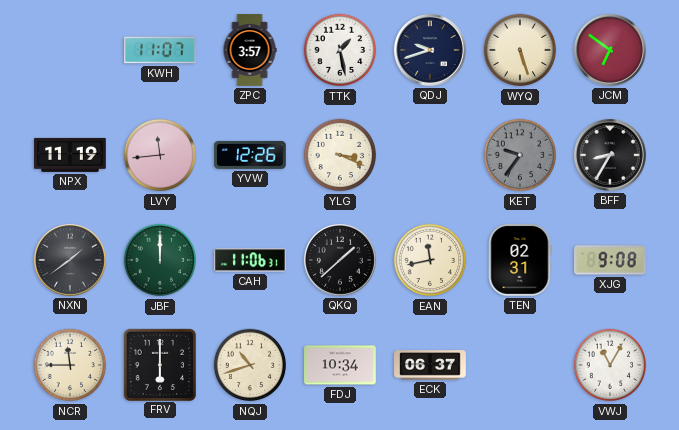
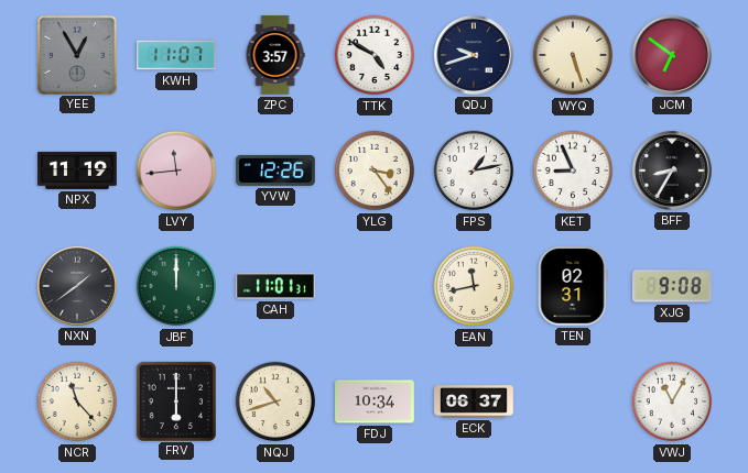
YEE: none -> 12:55 (76, 54)
TTK: 1:28 -> 4:50 (375, 55)
YLG: 3:19 -> 3:24 (375, 170)
FPS: none -> 1:13 (474, 170)
KET: 9:36 -> 8:56 (573, 170)
KET dial: grey -> white (573, 170)
CAH: 11:06 -> 11:01 (275, 286)
QKQ: 1:38 -> none (341, 261)
NCR: 11:45 -> 11:23 (77, 402)
